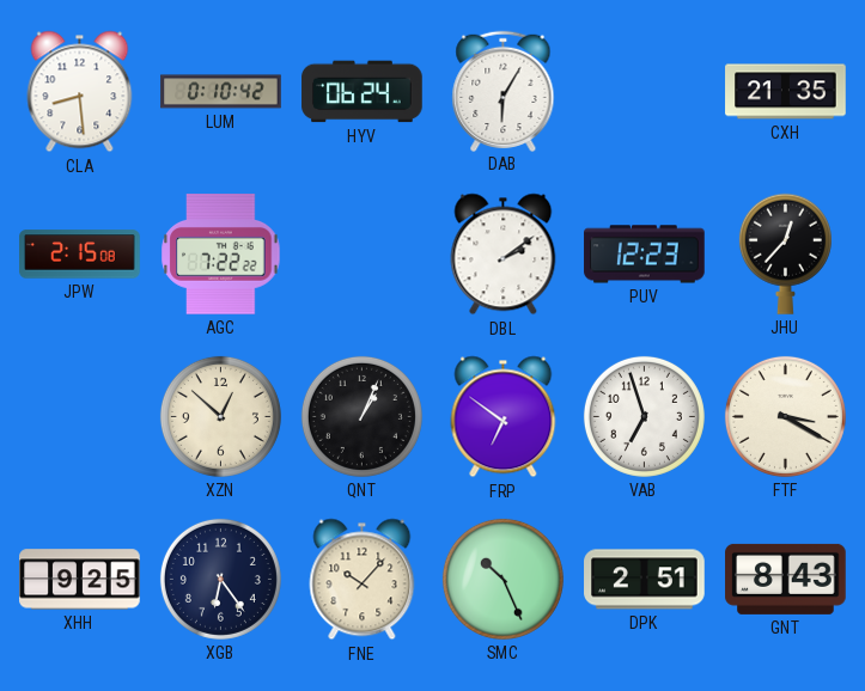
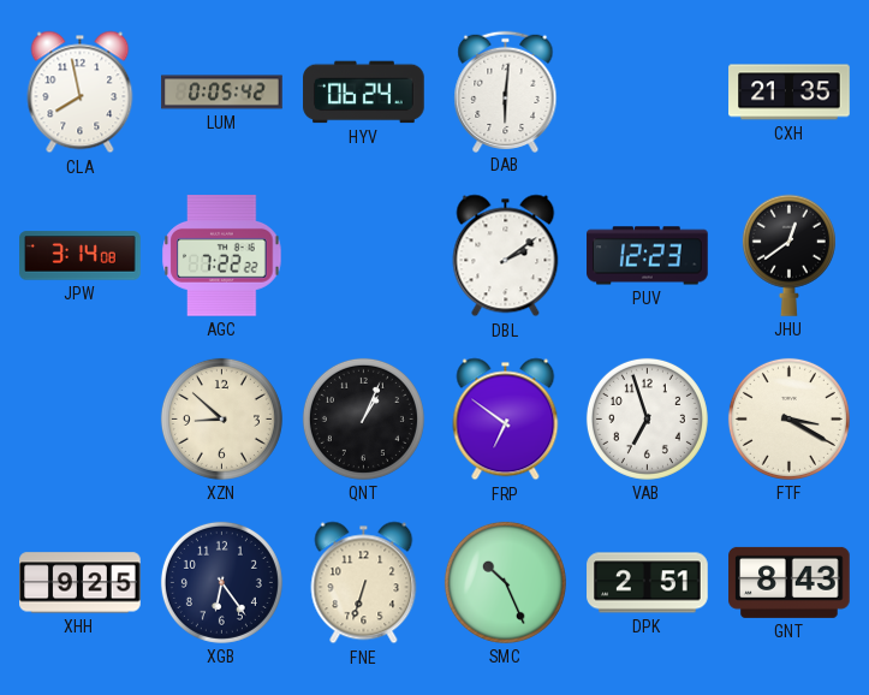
CLA: 8:29 -> 7:58 (81, 93)
LUM: 0:10 -> 0:05 (222, 93)
DAB: 6:05 -> 6:01 (506, 91)
JPW: 2:15 -> 3:14 (81, 256)
JHU: 12:37 -> 12:39 (788, 255)
XZN: 12:52 -> 8:52 (221, 418)
FNE: 10:07 -> 6:33 (364, 583)
